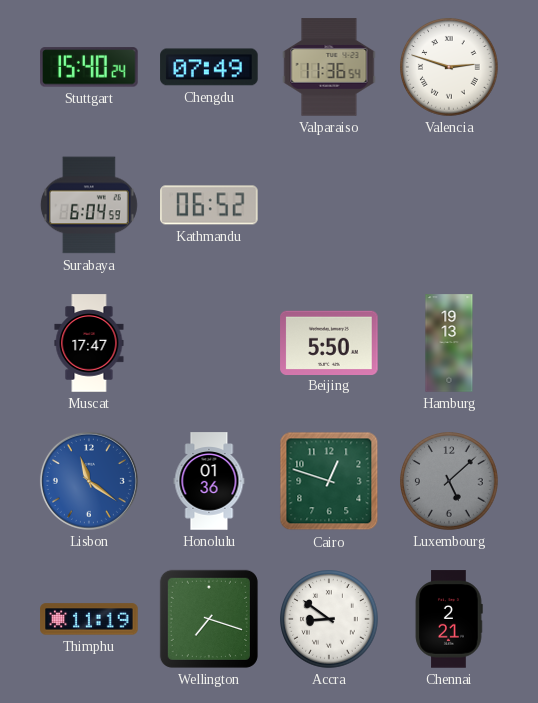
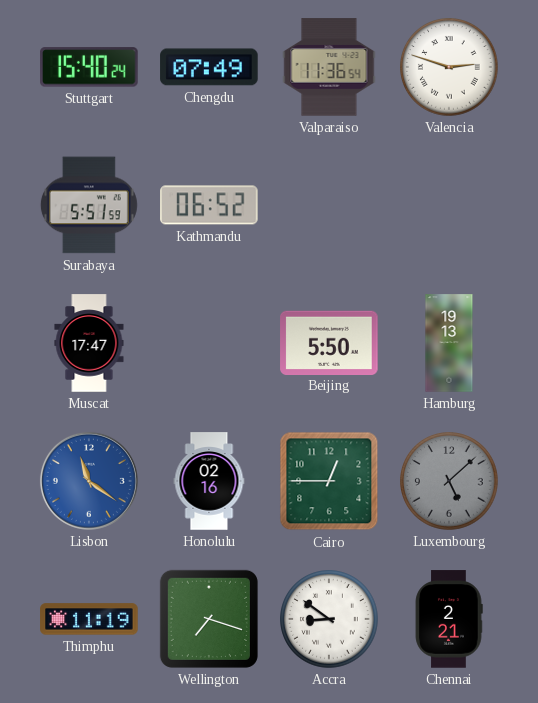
Surabaya: 6:04 -> 5:51 (89, 205)
Honolulu: 01:36 -> 02:16 (209, 481)
Cairo: 12:48 -> 12:45 (329, 481)
